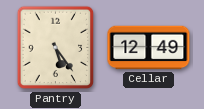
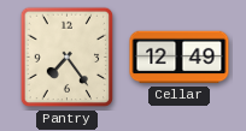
Pantry: 5:24 -> 7:24 (68, 58)
